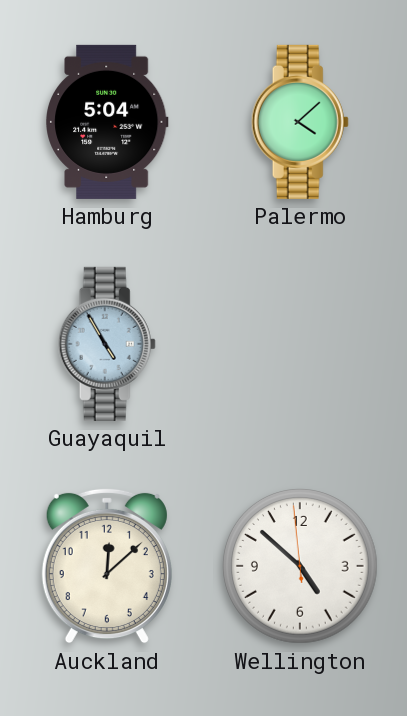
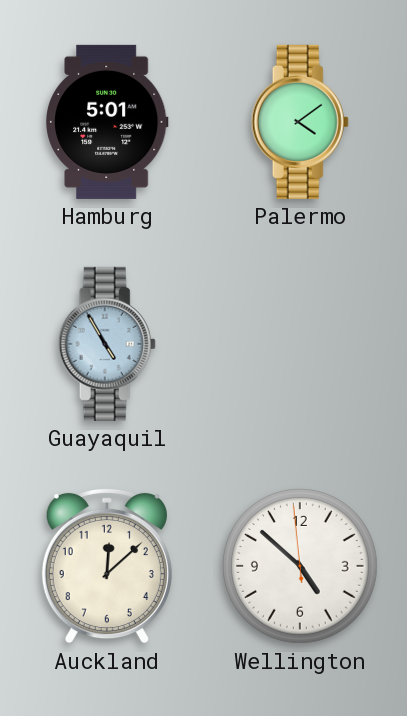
Hamburg: 5:04 -> 5:01 (108, 122)
Palermo: 4:08 -> 4:09 (300, 122)
